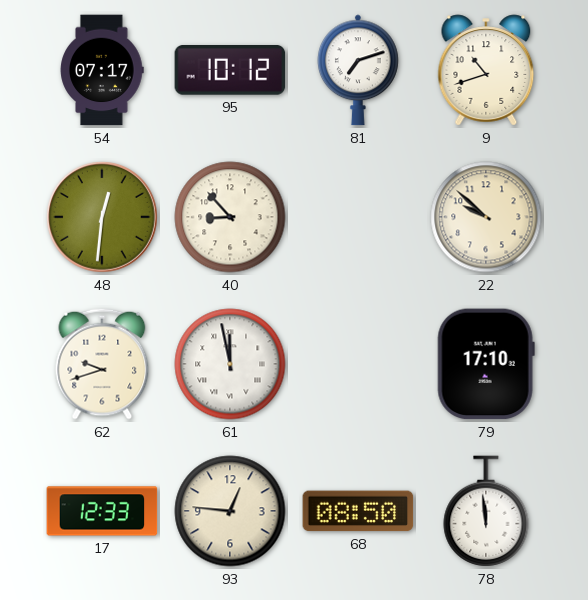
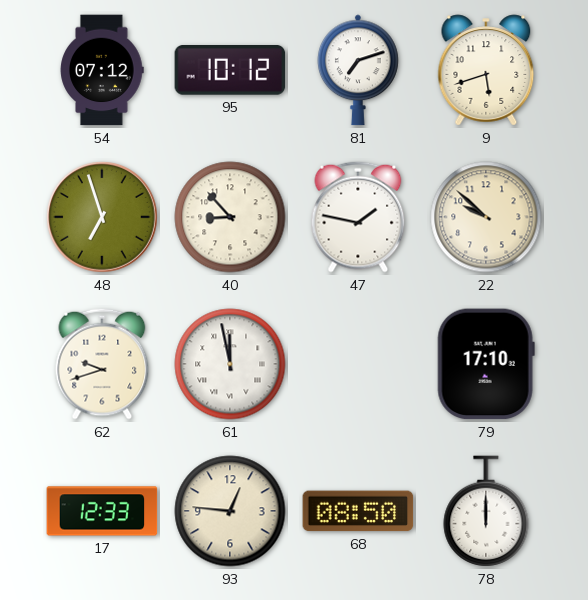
54: 07:17 -> 07:12 (102, 70)
9: 10:42 -> 5:42 (486, 70)
48: 12:31 -> 6:57 (103, 218)
47: none -> 1:47 (358, 217)
78: 11:59 -> 12:00 (486, 511)
